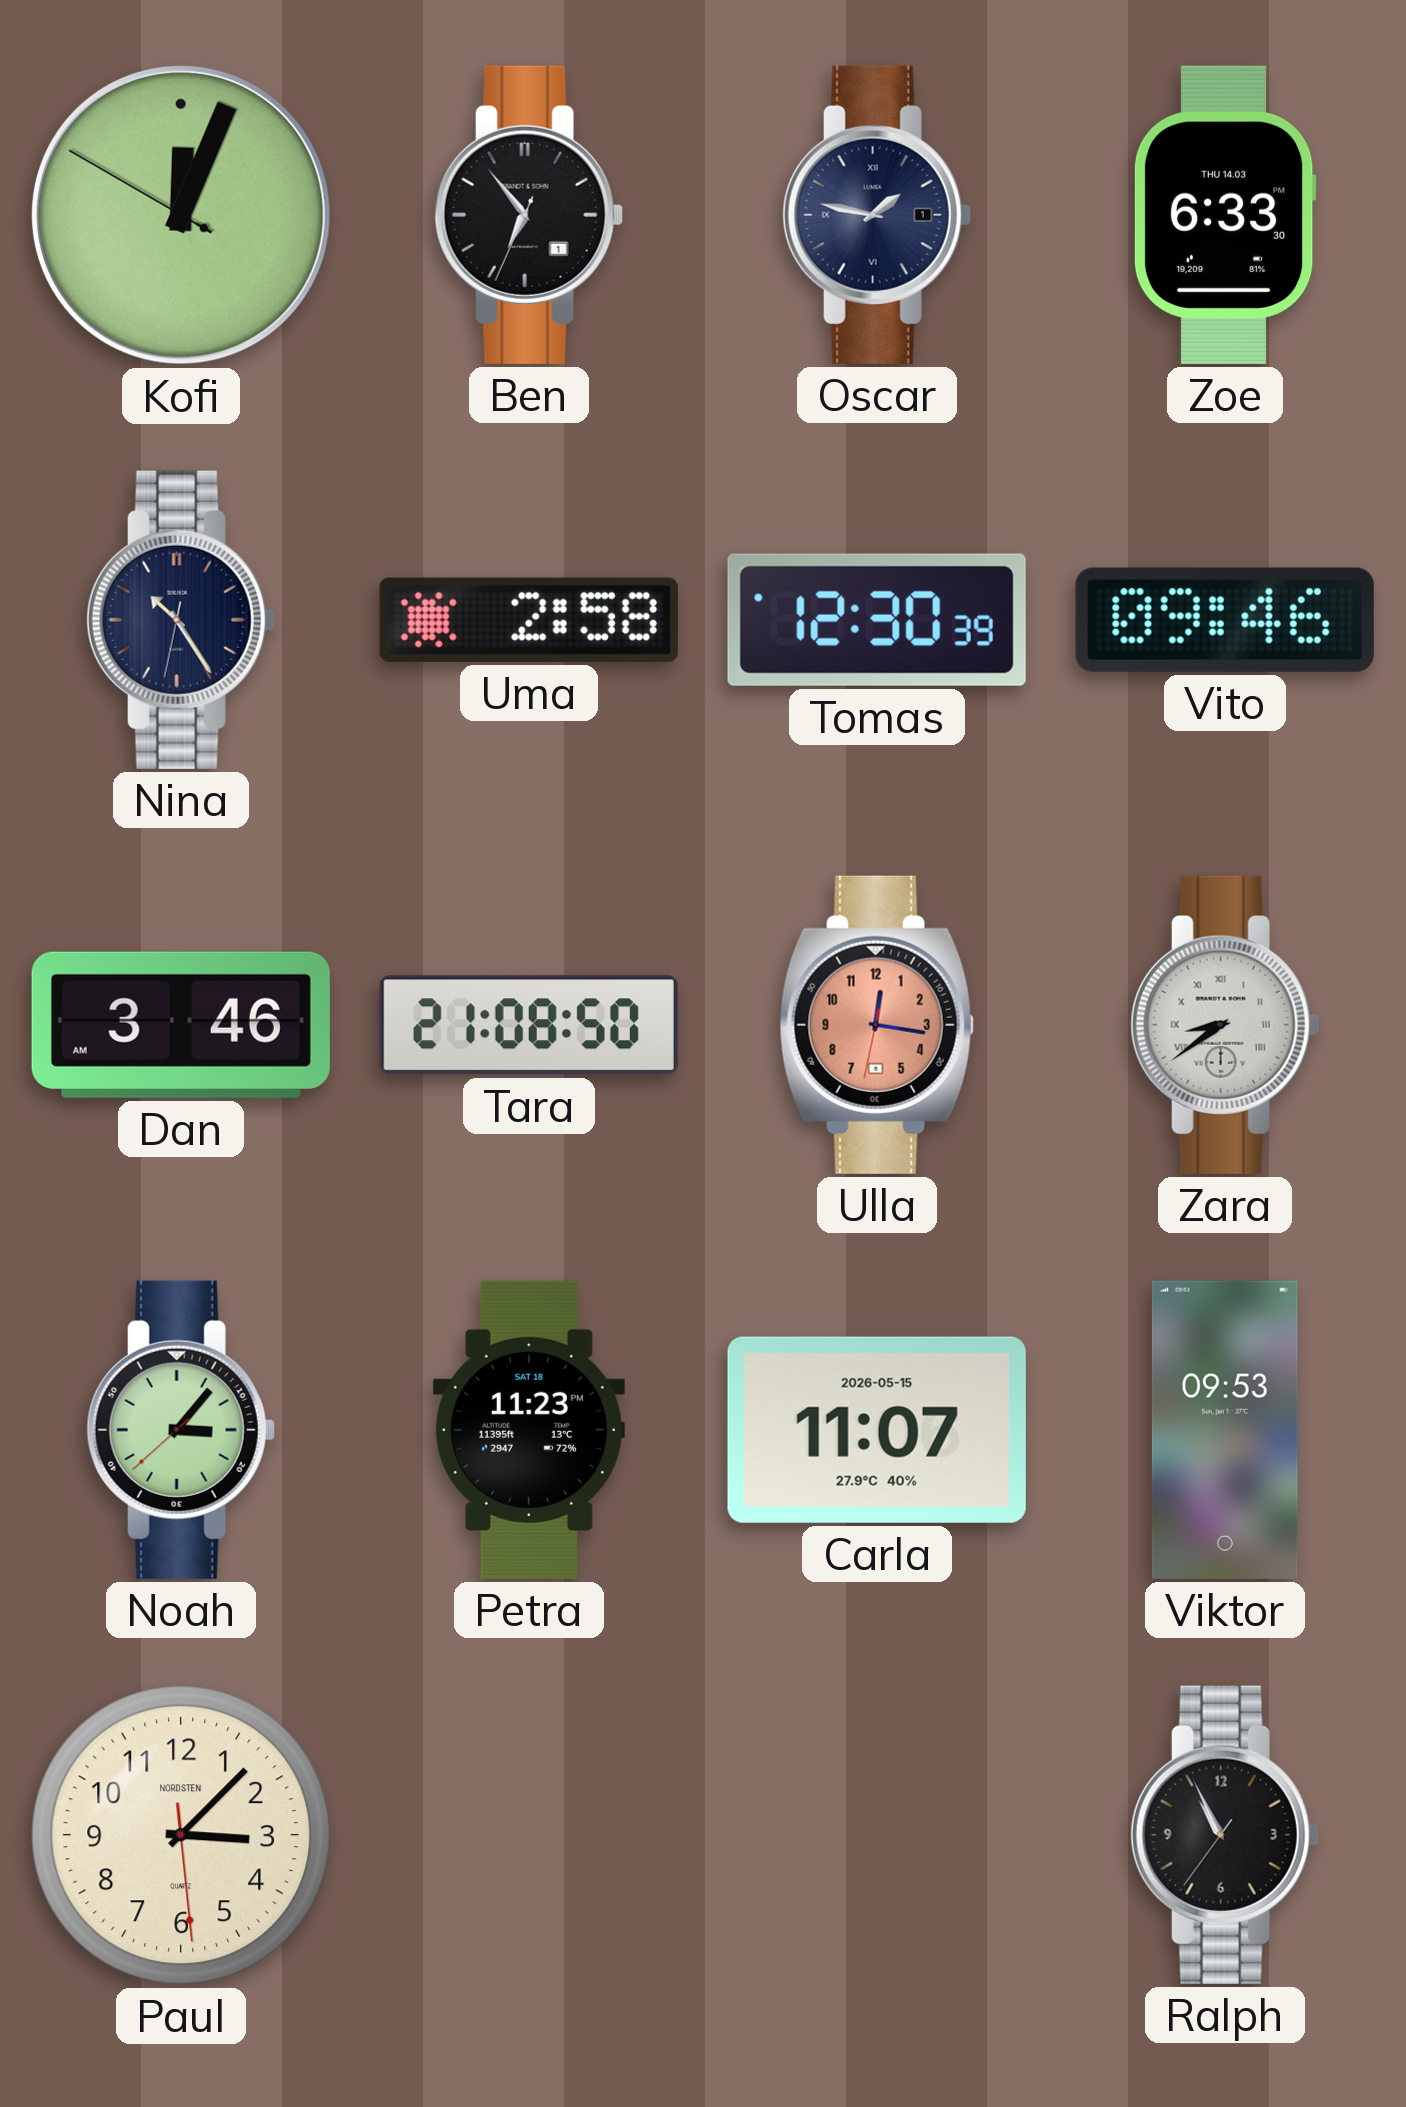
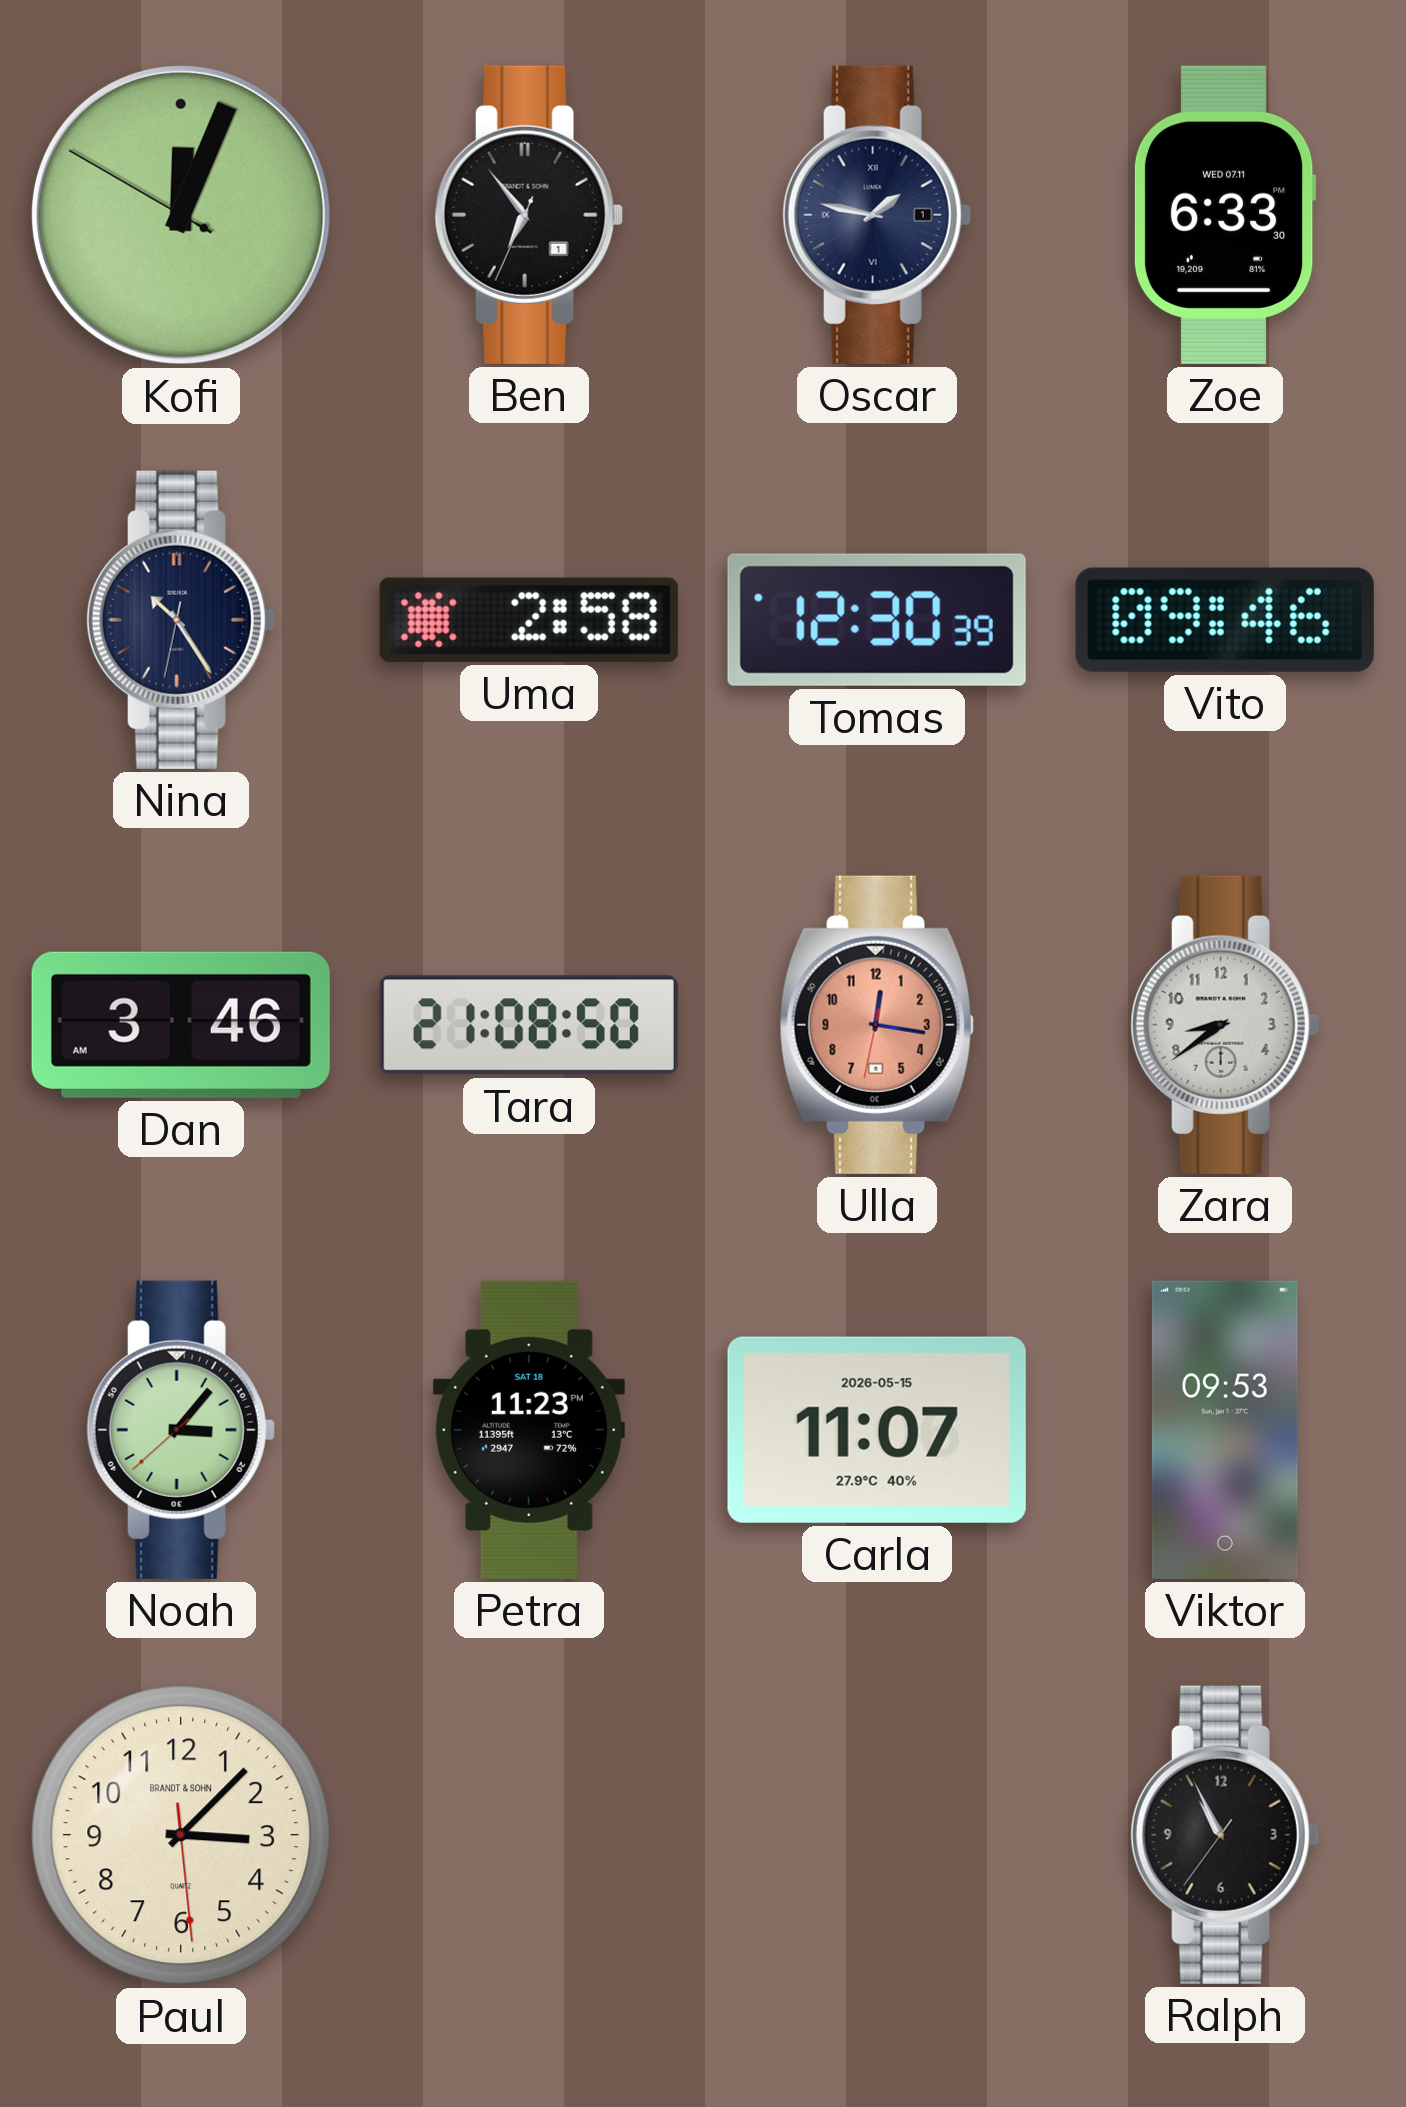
Zoe date: THU 14.03 -> WED 07.11 (1225, 215)
Zara numerals: Roman -> Arabic (1225, 1025)
Paul brand: NORDSTEN -> BRANDT & SOHN (181, 1835)
